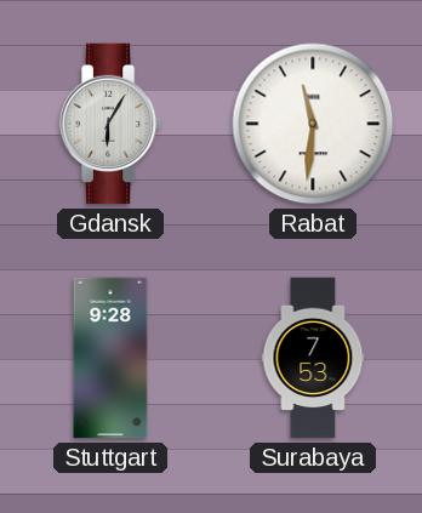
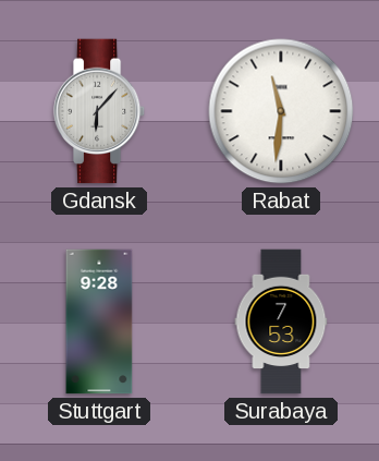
Gdansk: 6:05 -> 6:07 (99, 111)
